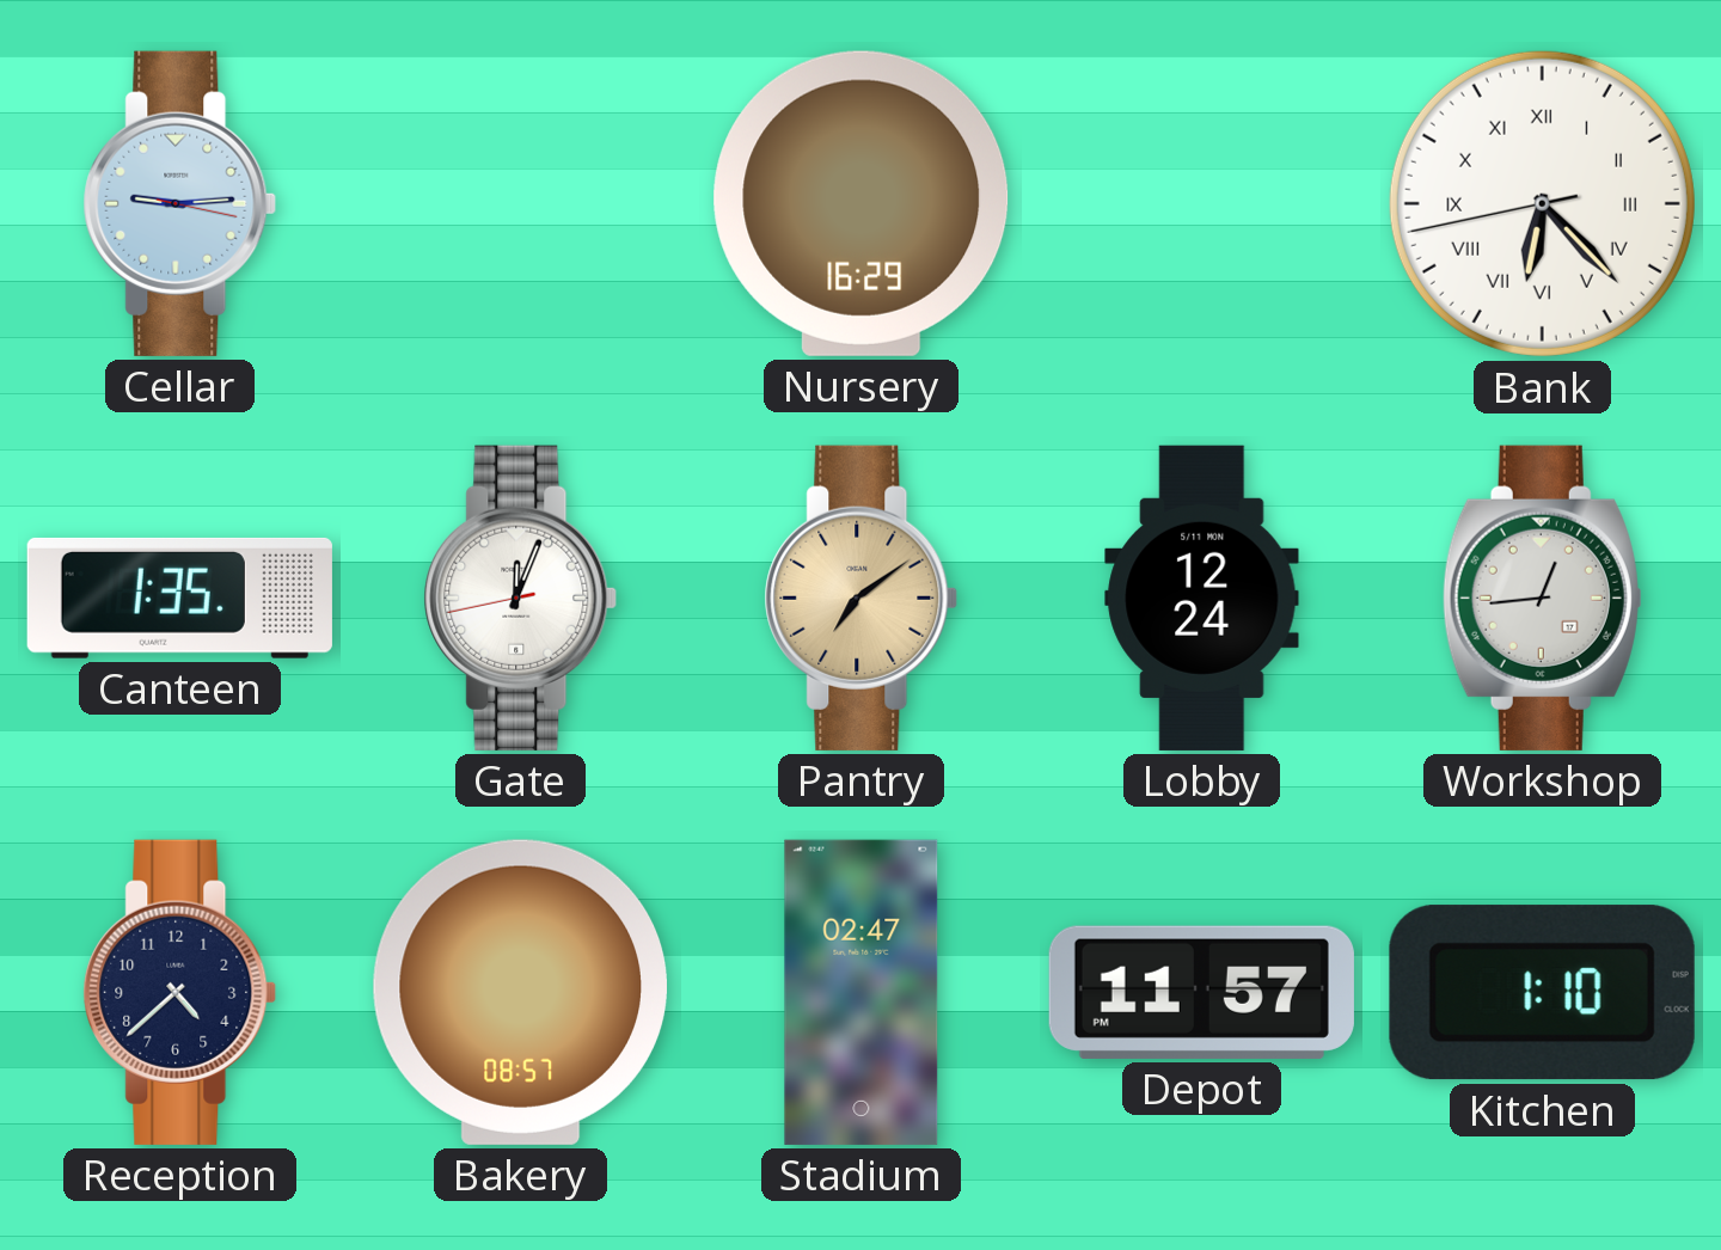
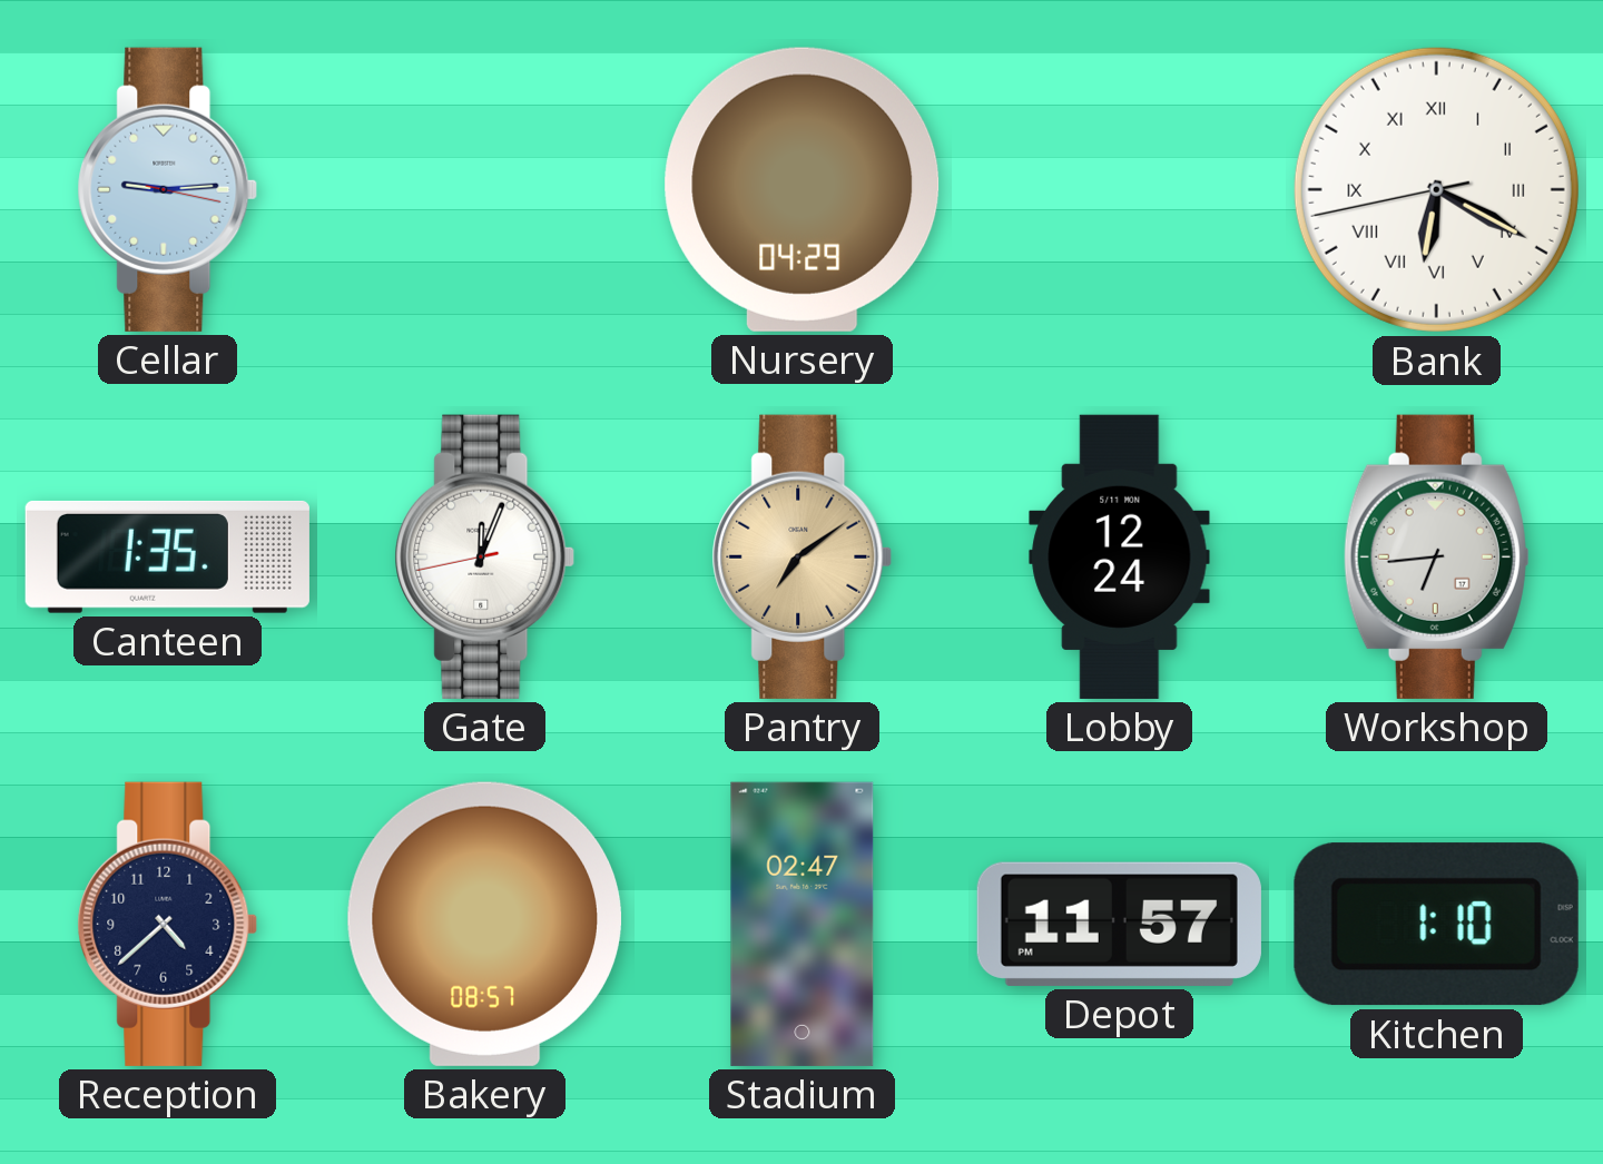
Nursery: 16:29 -> 04:29 (803, 189)
Bank: 6:22 -> 6:19 (1436, 189)
Workshop: 12:44 -> 6:44 (1436, 556)
